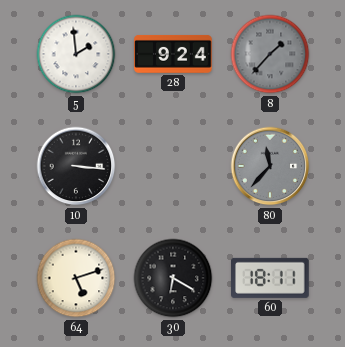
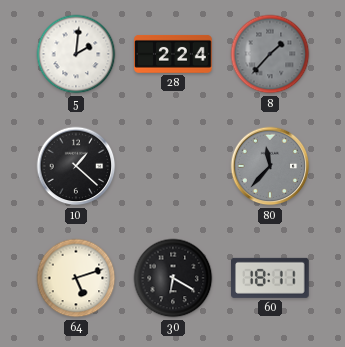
5: 1:59 -> 2:01 (76, 54)
28: 9:24 -> 2:24 (173, 54)
10: 3:16 -> 1:22 (76, 166)
